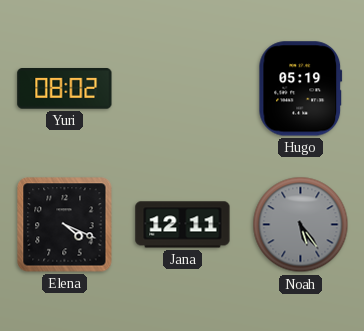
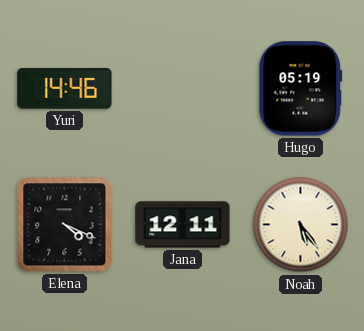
Yuri: 08:02 -> 14:46 (65, 89)
Noah dial: grey -> cream (301, 225)
